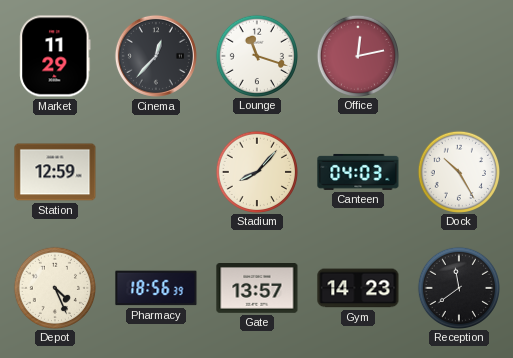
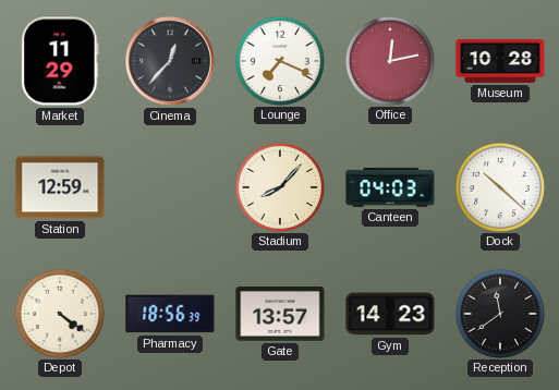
Lounge: 11:18 -> 7:19 (279, 60)
Museum: none -> 10:28 (500, 61)
Dock: 10:25 -> 10:22 (499, 186)
Depot: 4:26 -> 4:21 (59, 313)
